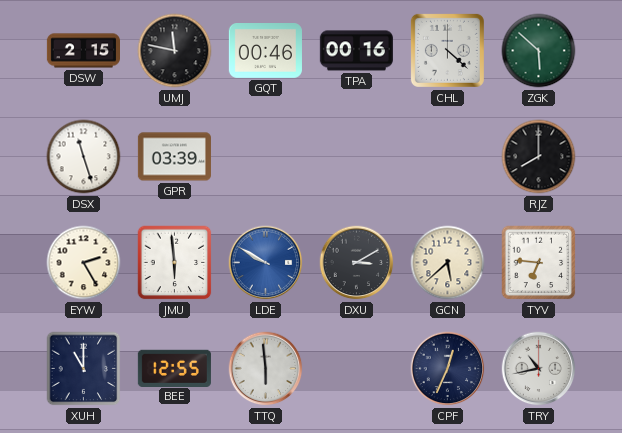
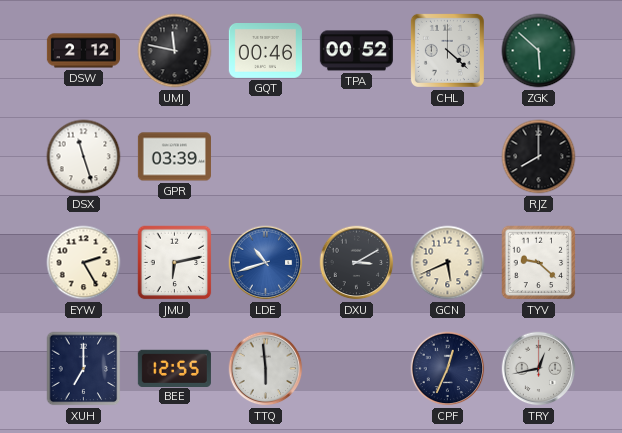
DSW: 2:15 -> 2:12 (83, 51)
TPA: 00:16 -> 00:52 (356, 51)
JMU: 5:59 -> 6:13 (175, 263)
LDE: 9:50 -> 10:42 (266, 263)
GCN: 5:38 -> 5:41 (448, 263)
TYV: 6:46 -> 9:22 (539, 263)
XUH: 11:00 -> 7:00 (84, 369)
TRY: 10:43 -> 12:43 (539, 369)
